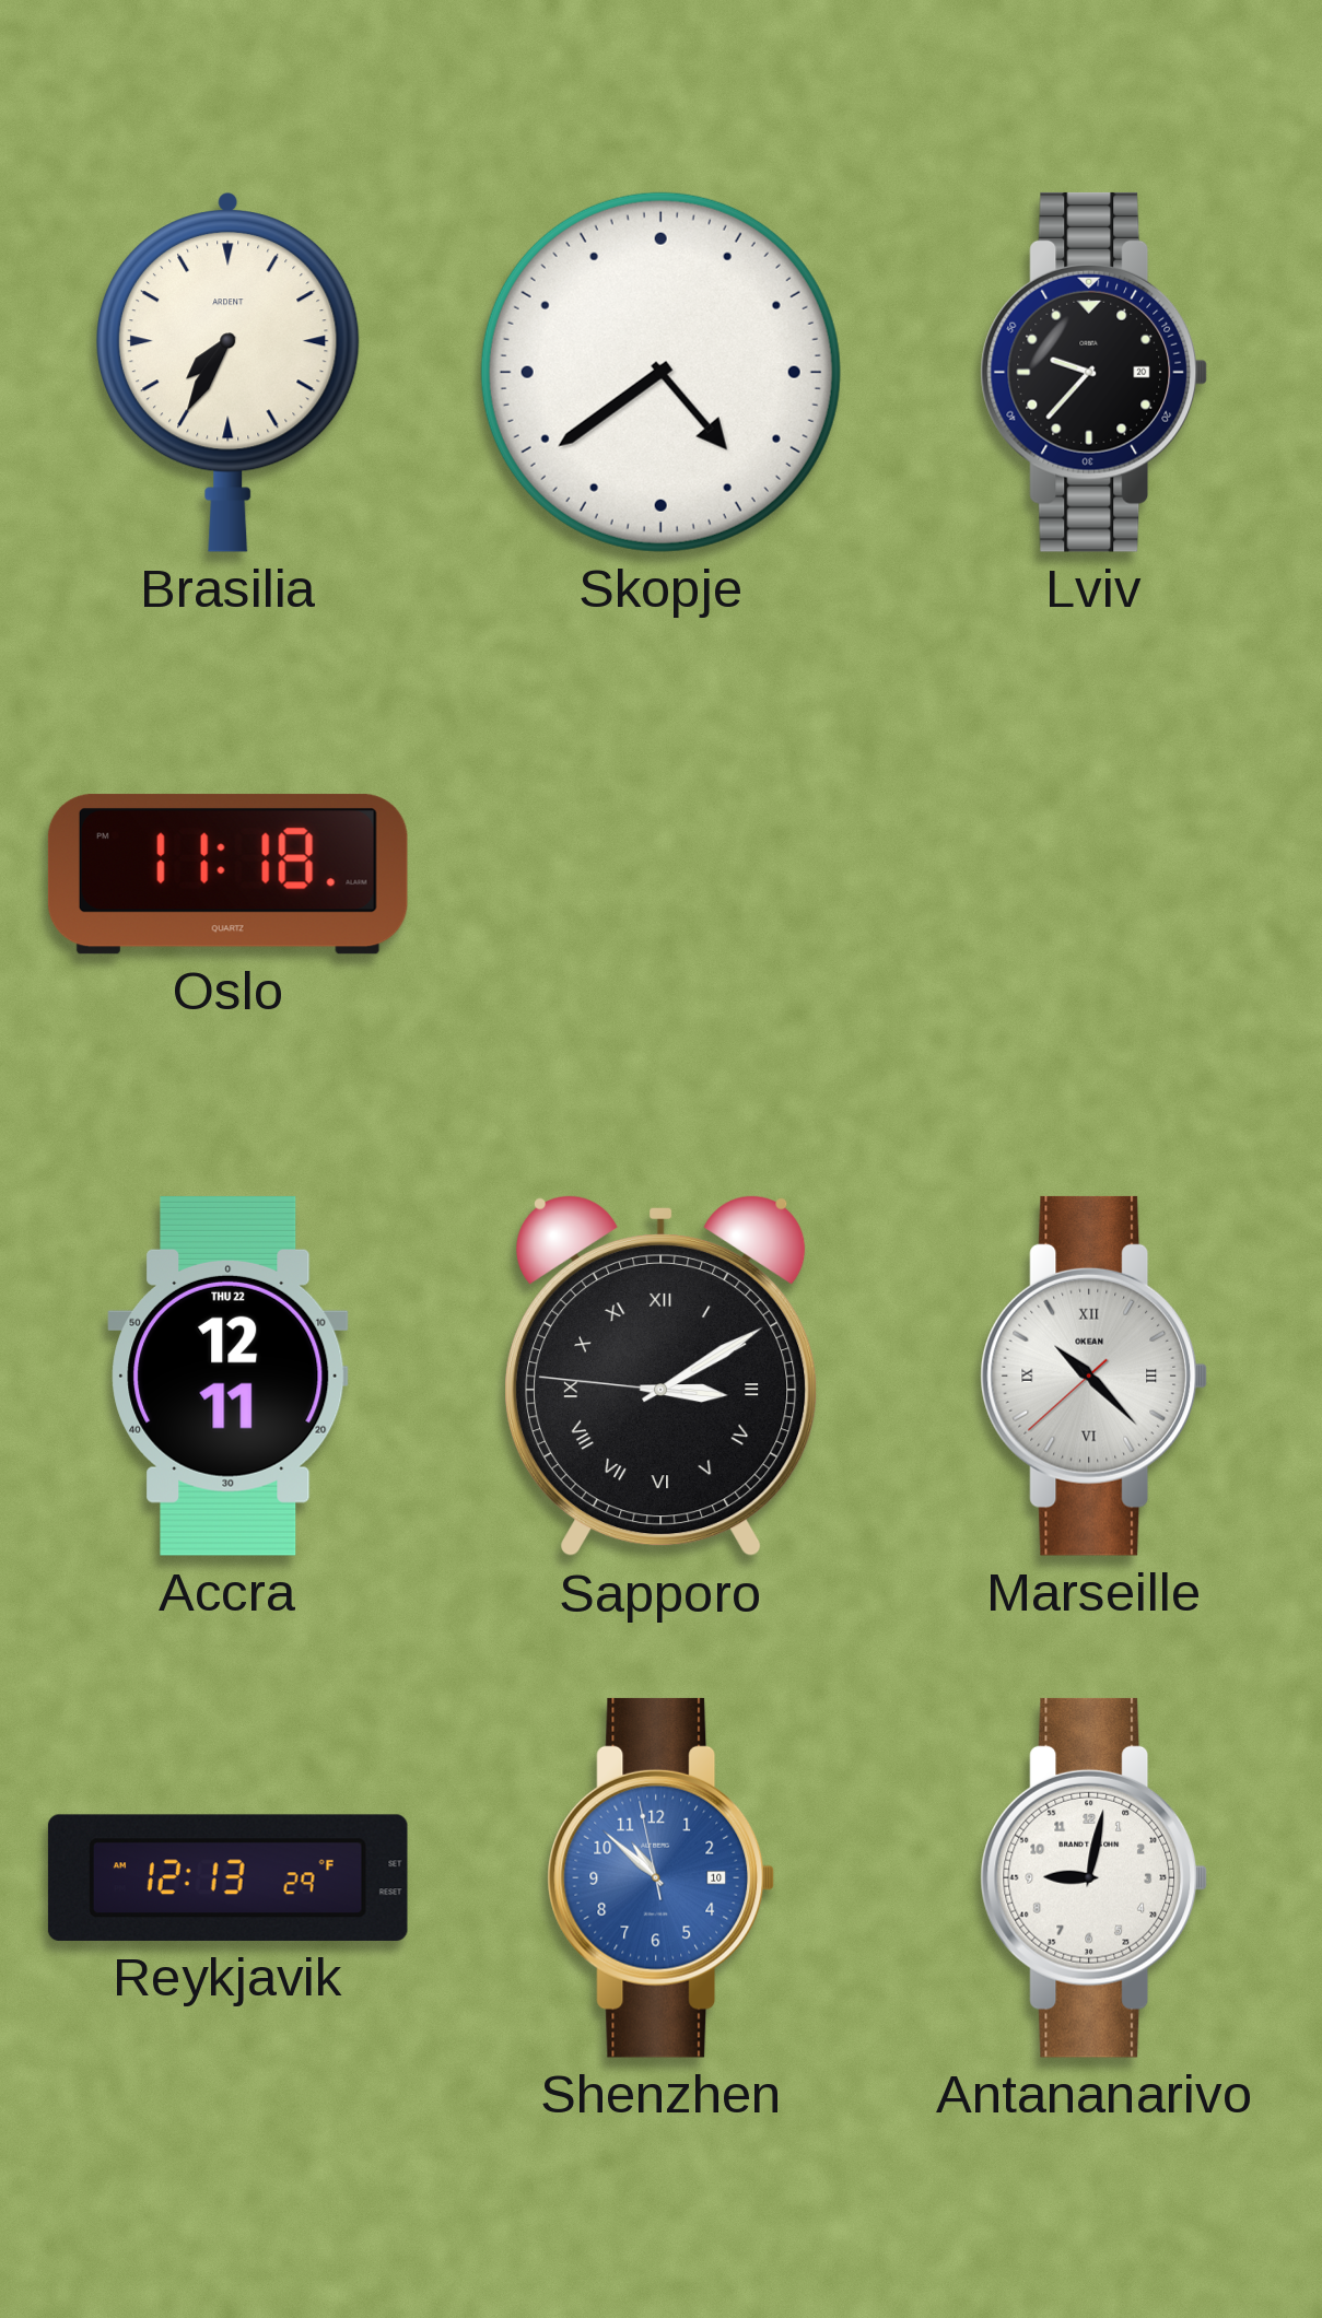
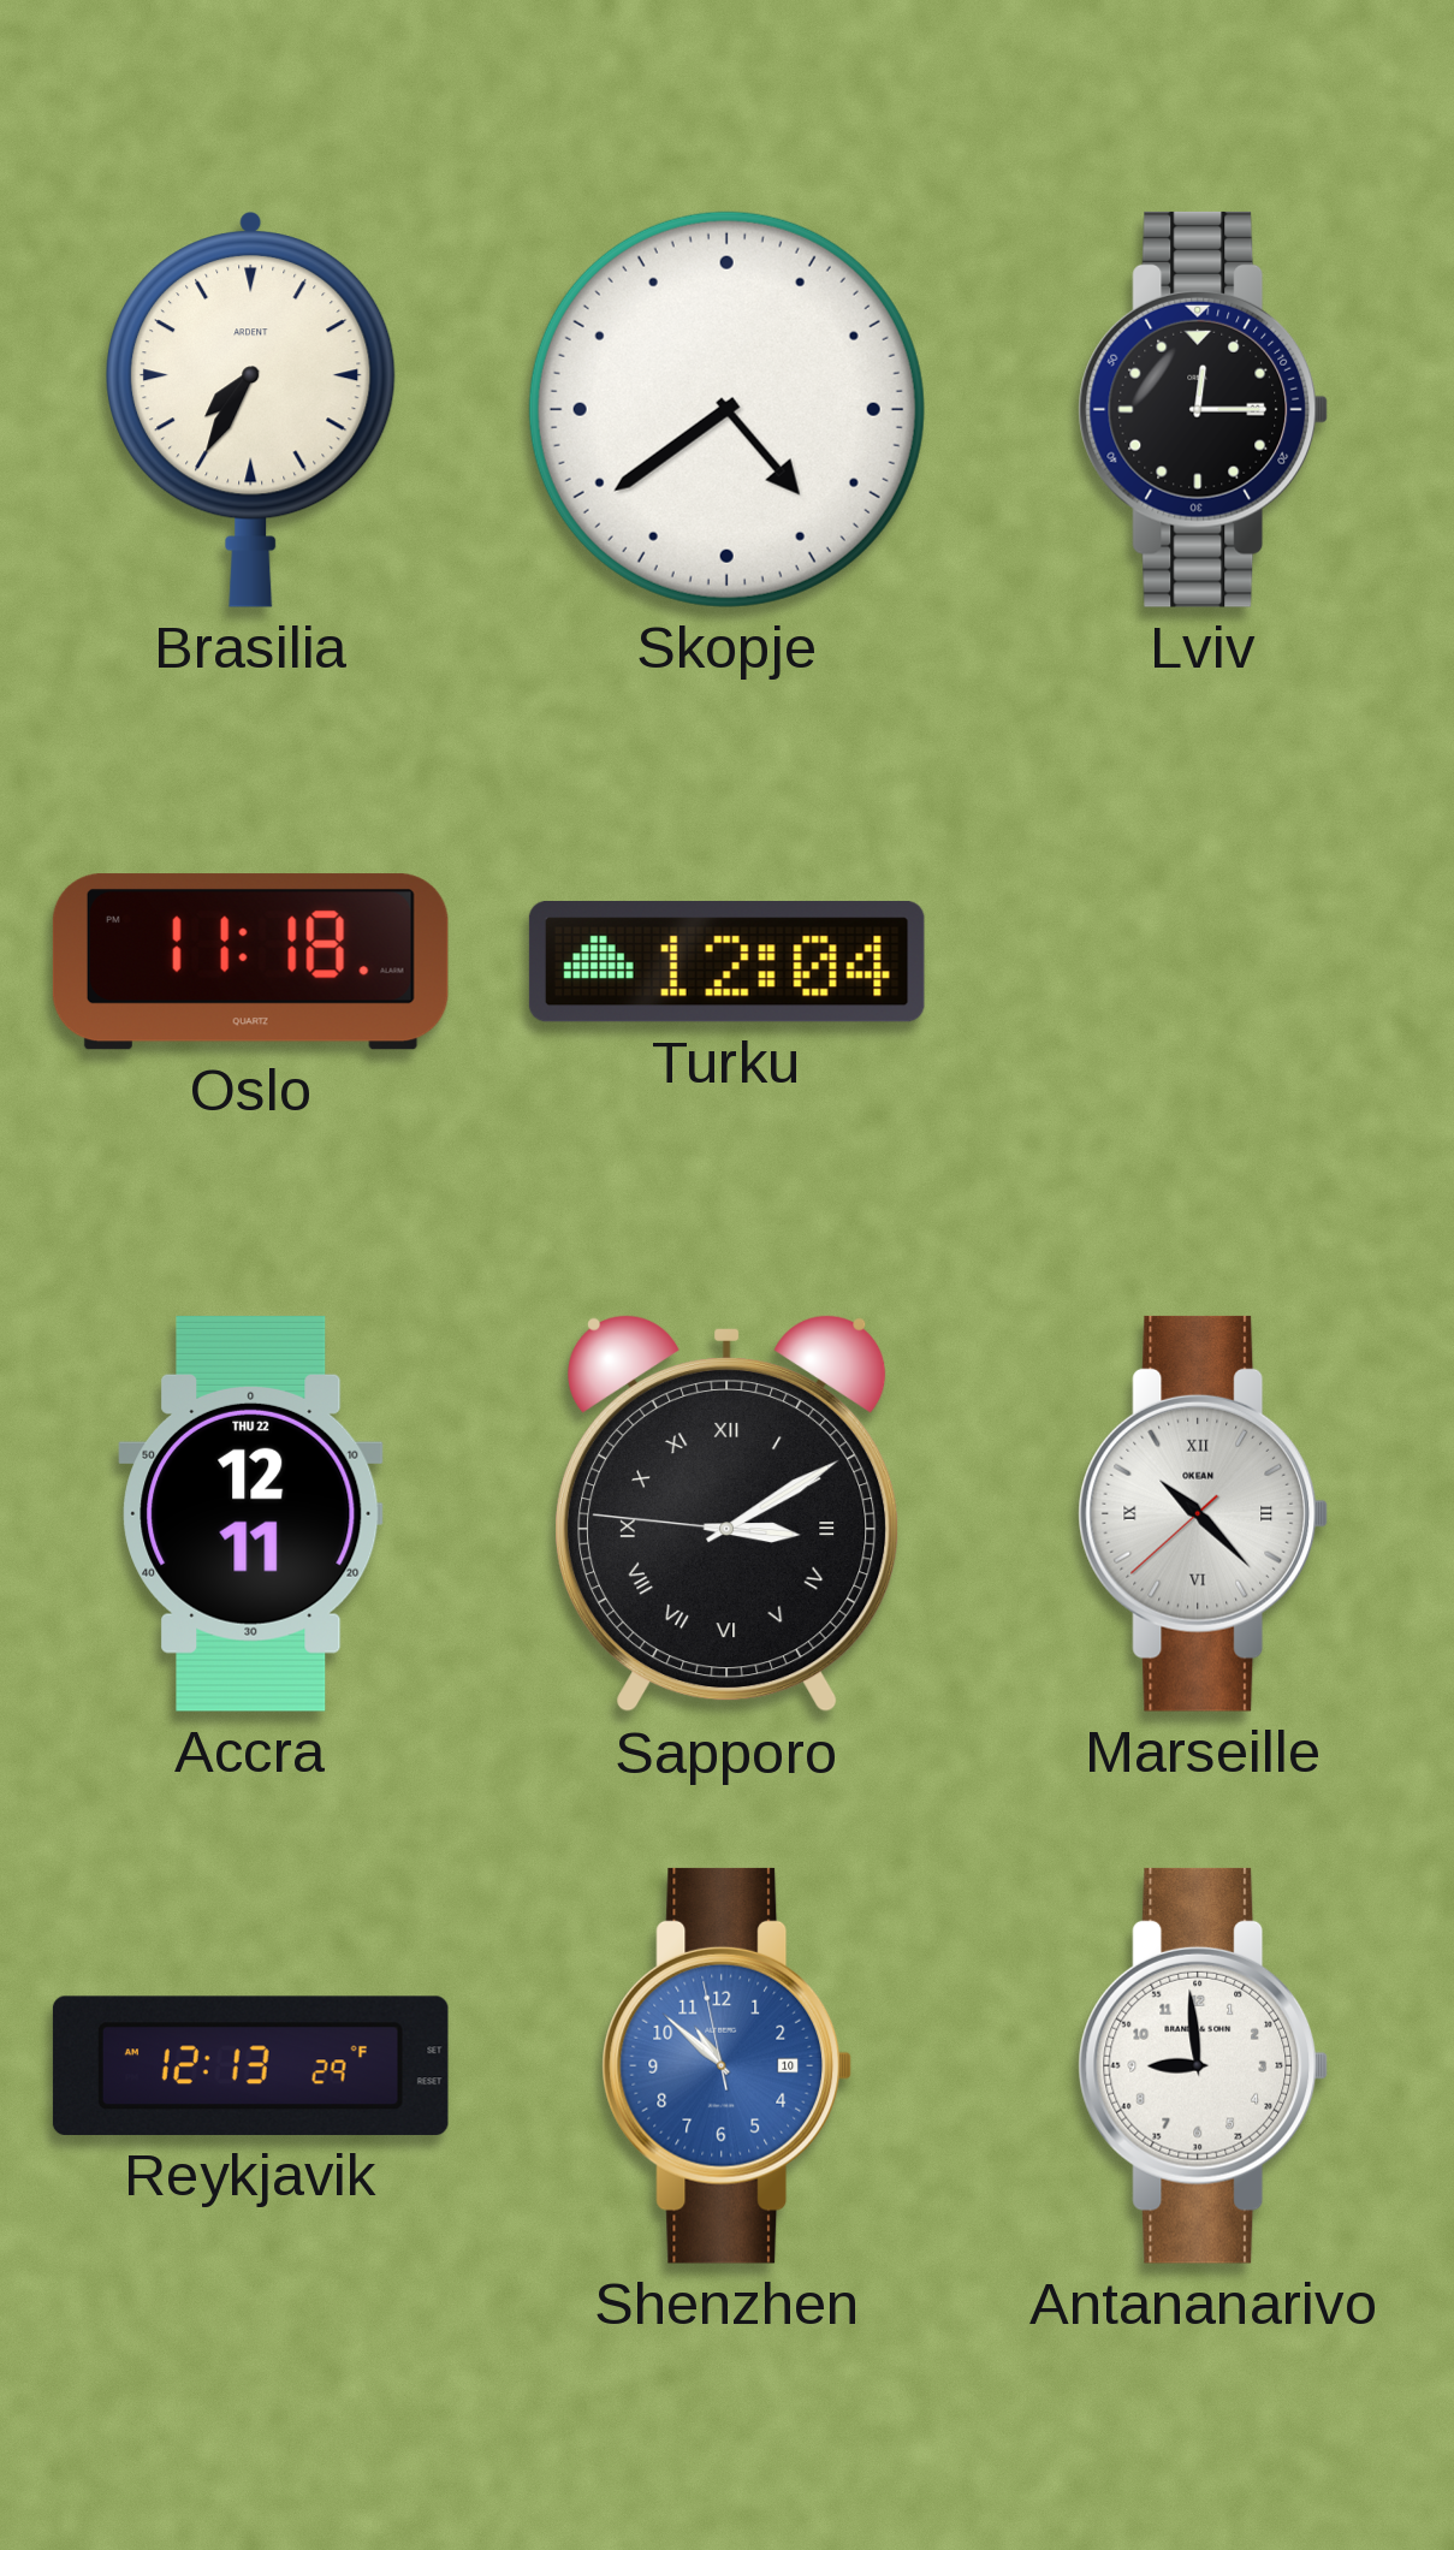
Lviv: 9:37 -> 12:15 (1204, 409)
Turku: none -> 12:04 (726, 962)
Antananarivo: 9:02 -> 8:59 (1204, 2065)
